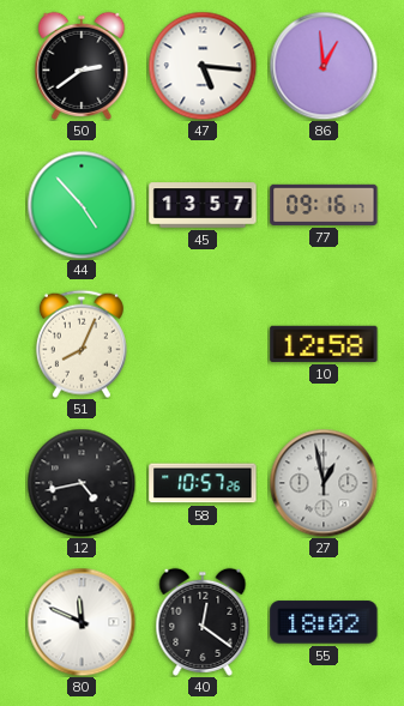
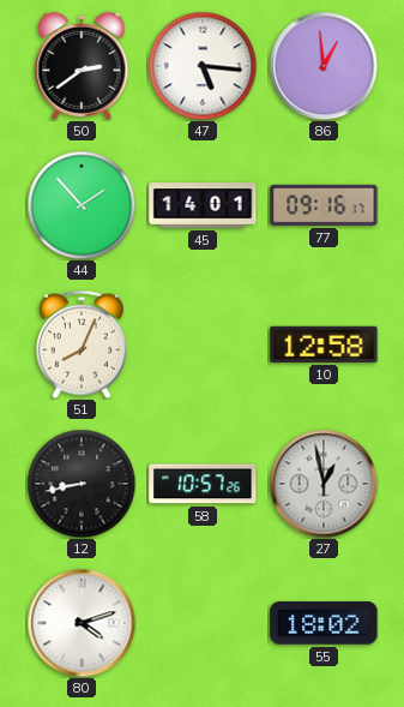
44: 4:53 -> 1:53 (82, 205)
45: 13:57 -> 14:01 (203, 205)
12: 4:43 -> 8:43 (82, 484)
80: 11:49 -> 4:12 (82, 623)
40: 12:21 -> none (203, 622)
